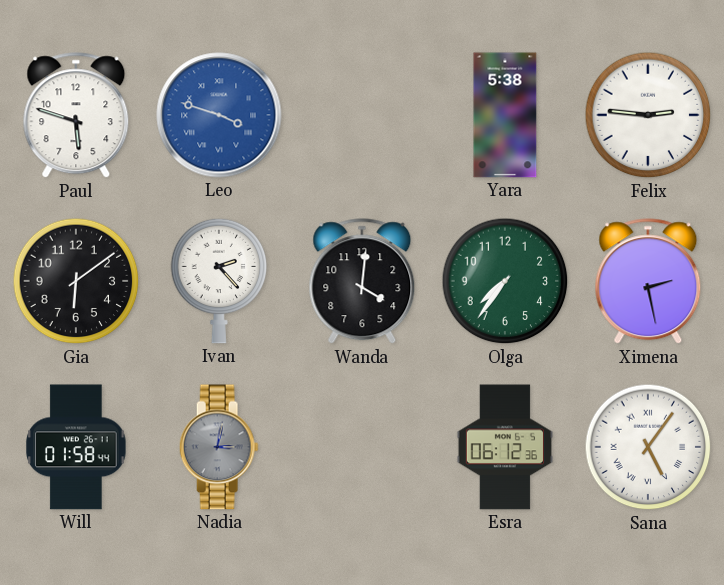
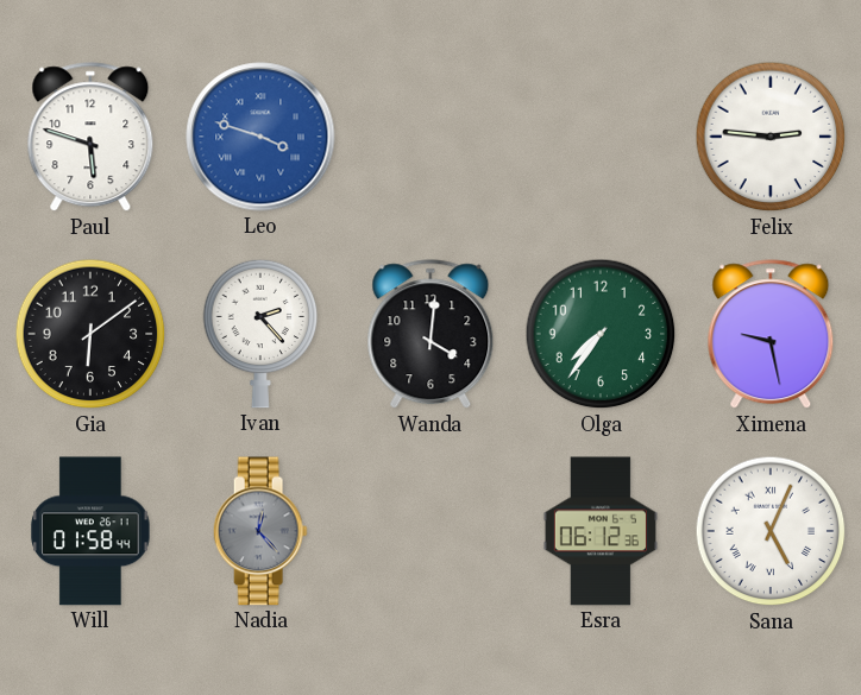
Yara: 5:38 -> none (505, 115)
Ximena: 2:28 -> 9:28 (771, 335)
Nadia: 3:02 -> 12:23 (260, 531)
Sana: 5:06 -> 5:04 (771, 531)
